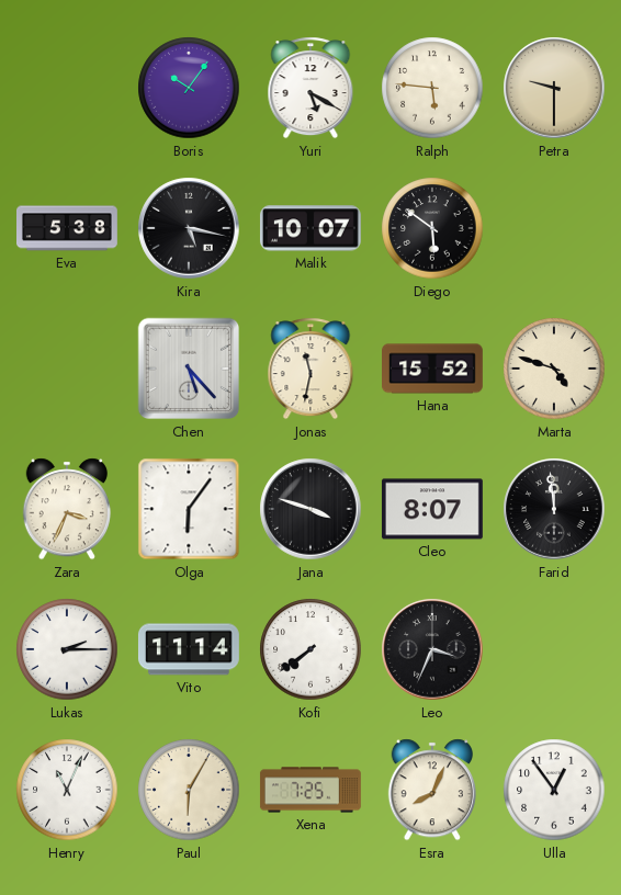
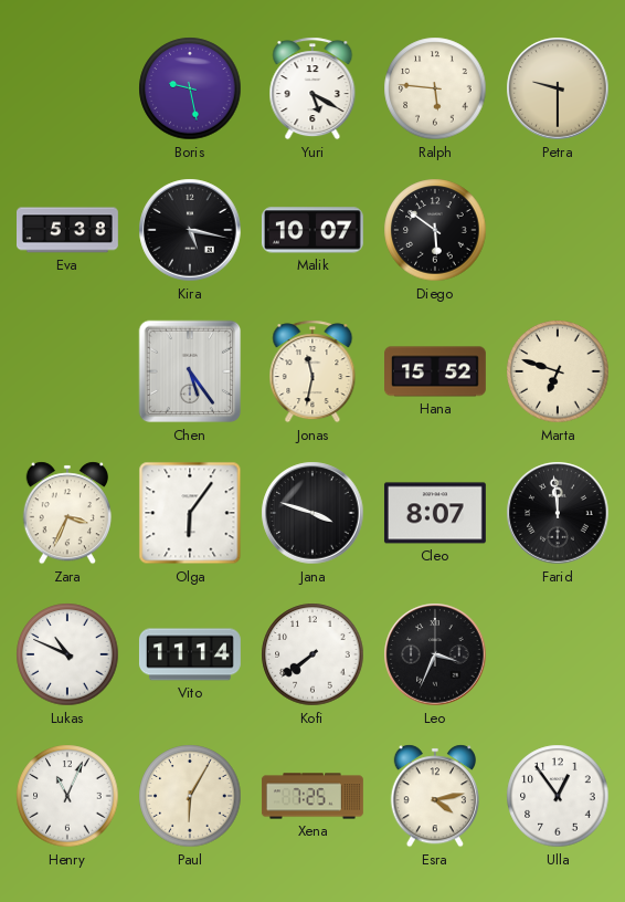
Boris: 10:06 -> 9:28 (190, 88)
Chen: 5:23 -> 5:24 (190, 371)
Marta: 4:48 -> 6:48 (558, 371)
Lukas: 2:15 -> 10:49 (67, 654)
Esra: 8:04 -> 4:13 (435, 796)
